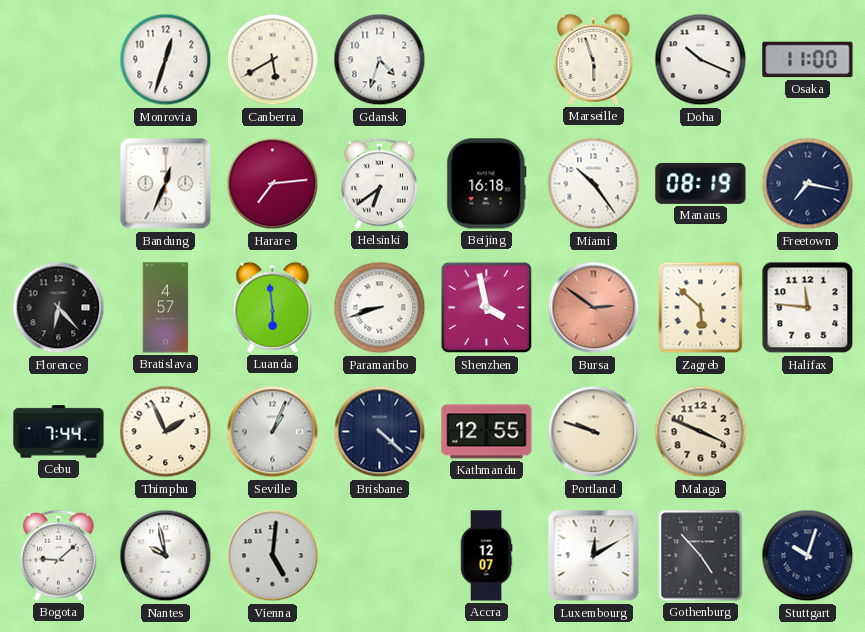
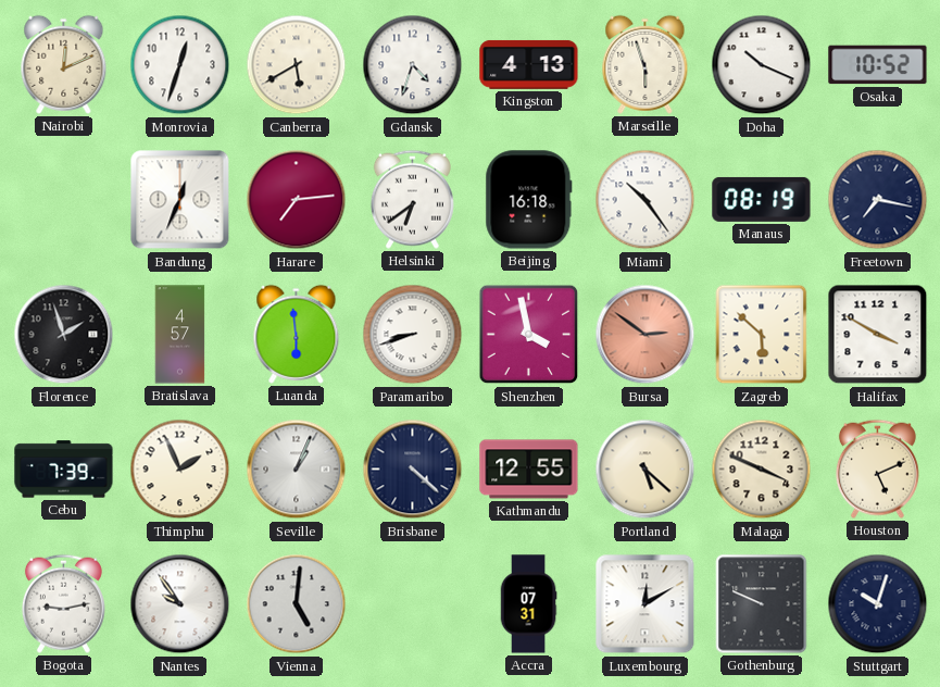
Nairobi: none -> 12:11 (64, 64)
Kingston: none -> 4:13 (529, 64)
Osaka: 11:00 -> 10:52 (878, 65)
Florence: 6:23 -> 1:57 (64, 335)
Halifax: 11:46 -> 3:50 (878, 335)
Cebu: 7:44 -> 7:39 (64, 470)
Portland: 9:48 -> 5:22 (646, 470)
Houston: none -> 5:11 (877, 469)
Bogota: 9:08 -> 9:13 (63, 603)
Nantes: 9:58 -> 9:54 (180, 604)
Accra: 12:07 -> 07:31 (528, 604)
Gothenburg: 4:53 -> 9:49 (762, 604)
